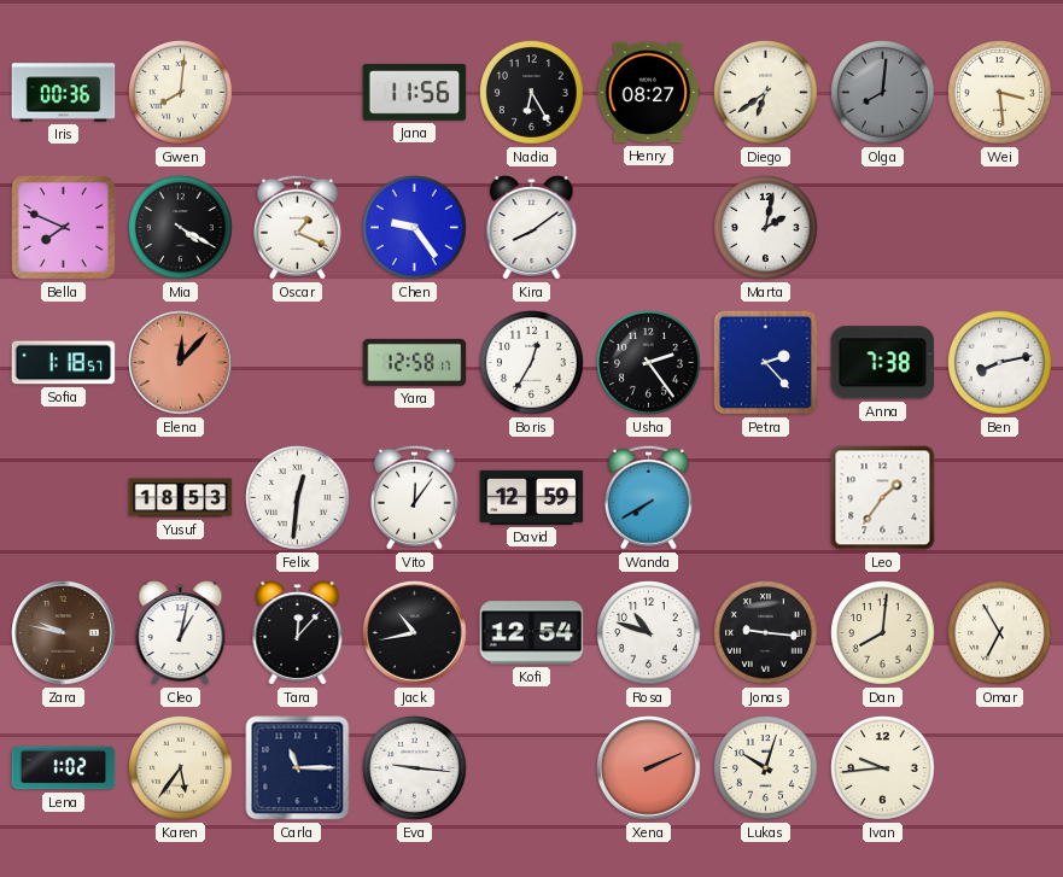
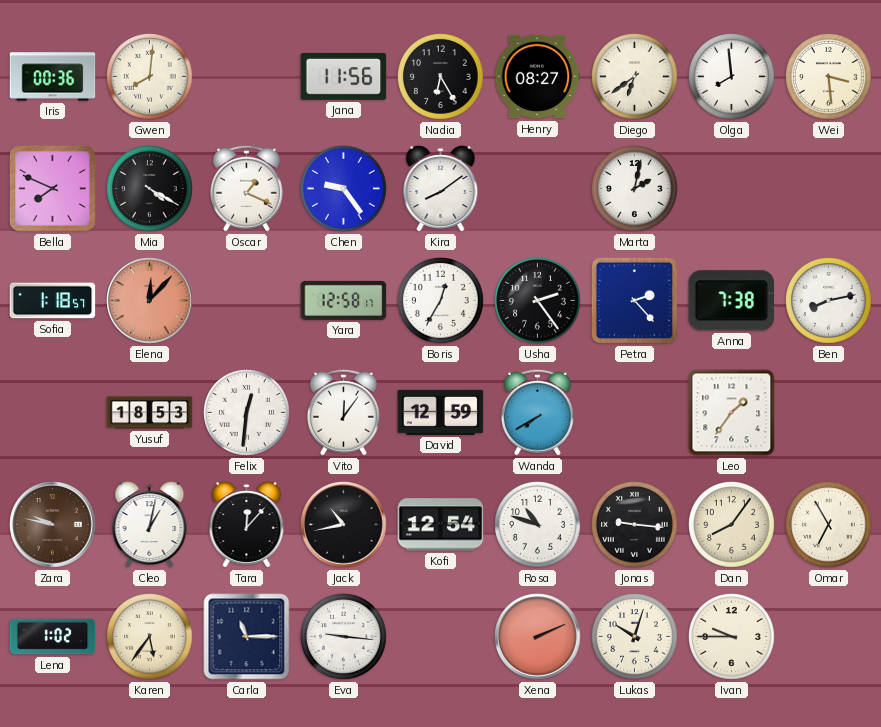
Olga: 8:01 -> 7:59 (732, 77)
Olga dial: grey -> white (732, 77)
Dan: 8:01 -> 8:06 (732, 525)
Ivan: 9:44 -> 9:45 (732, 637)
